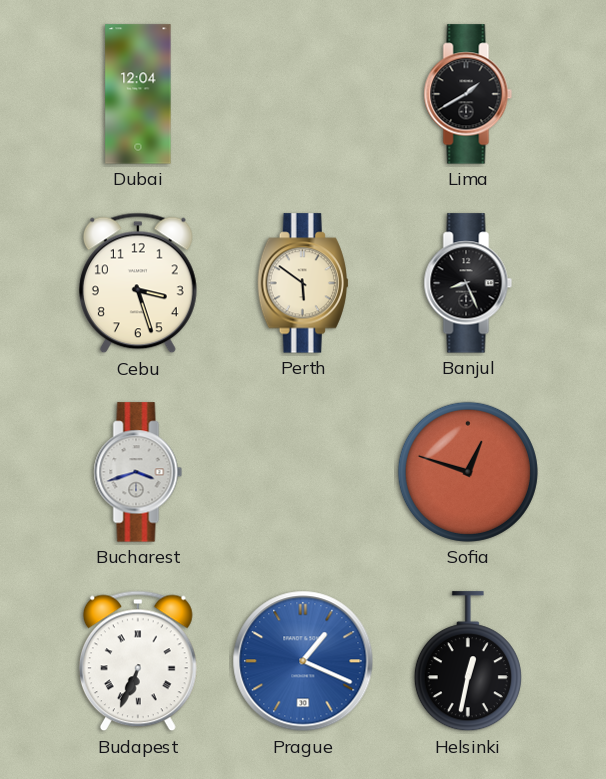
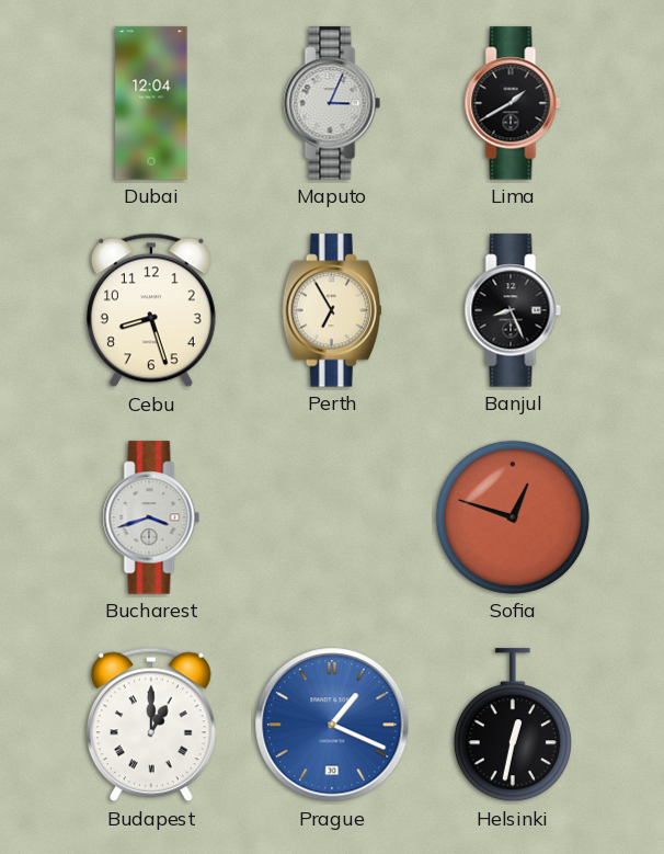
Maputo: none -> 3:04 (332, 103)
Cebu: 3:27 -> 8:27 (151, 310)
Perth: 5:51 -> 6:55 (332, 310)
Budapest: 6:34 -> 1:00 (151, 725)
